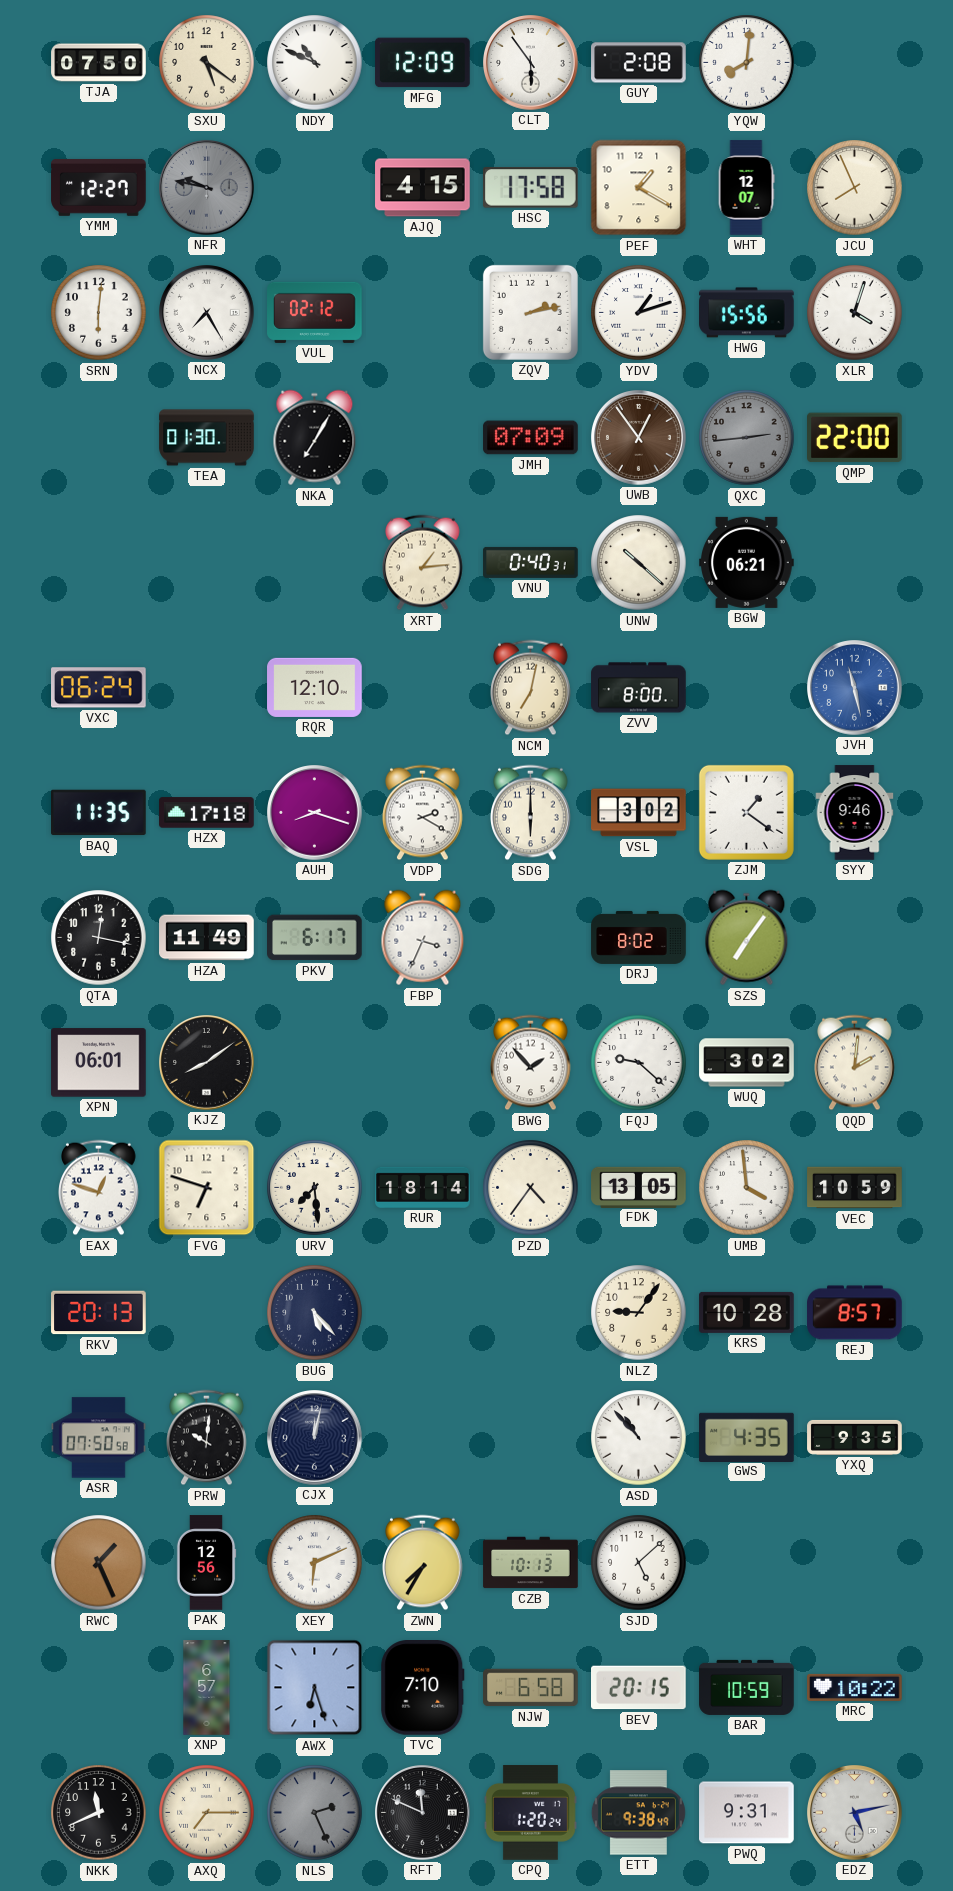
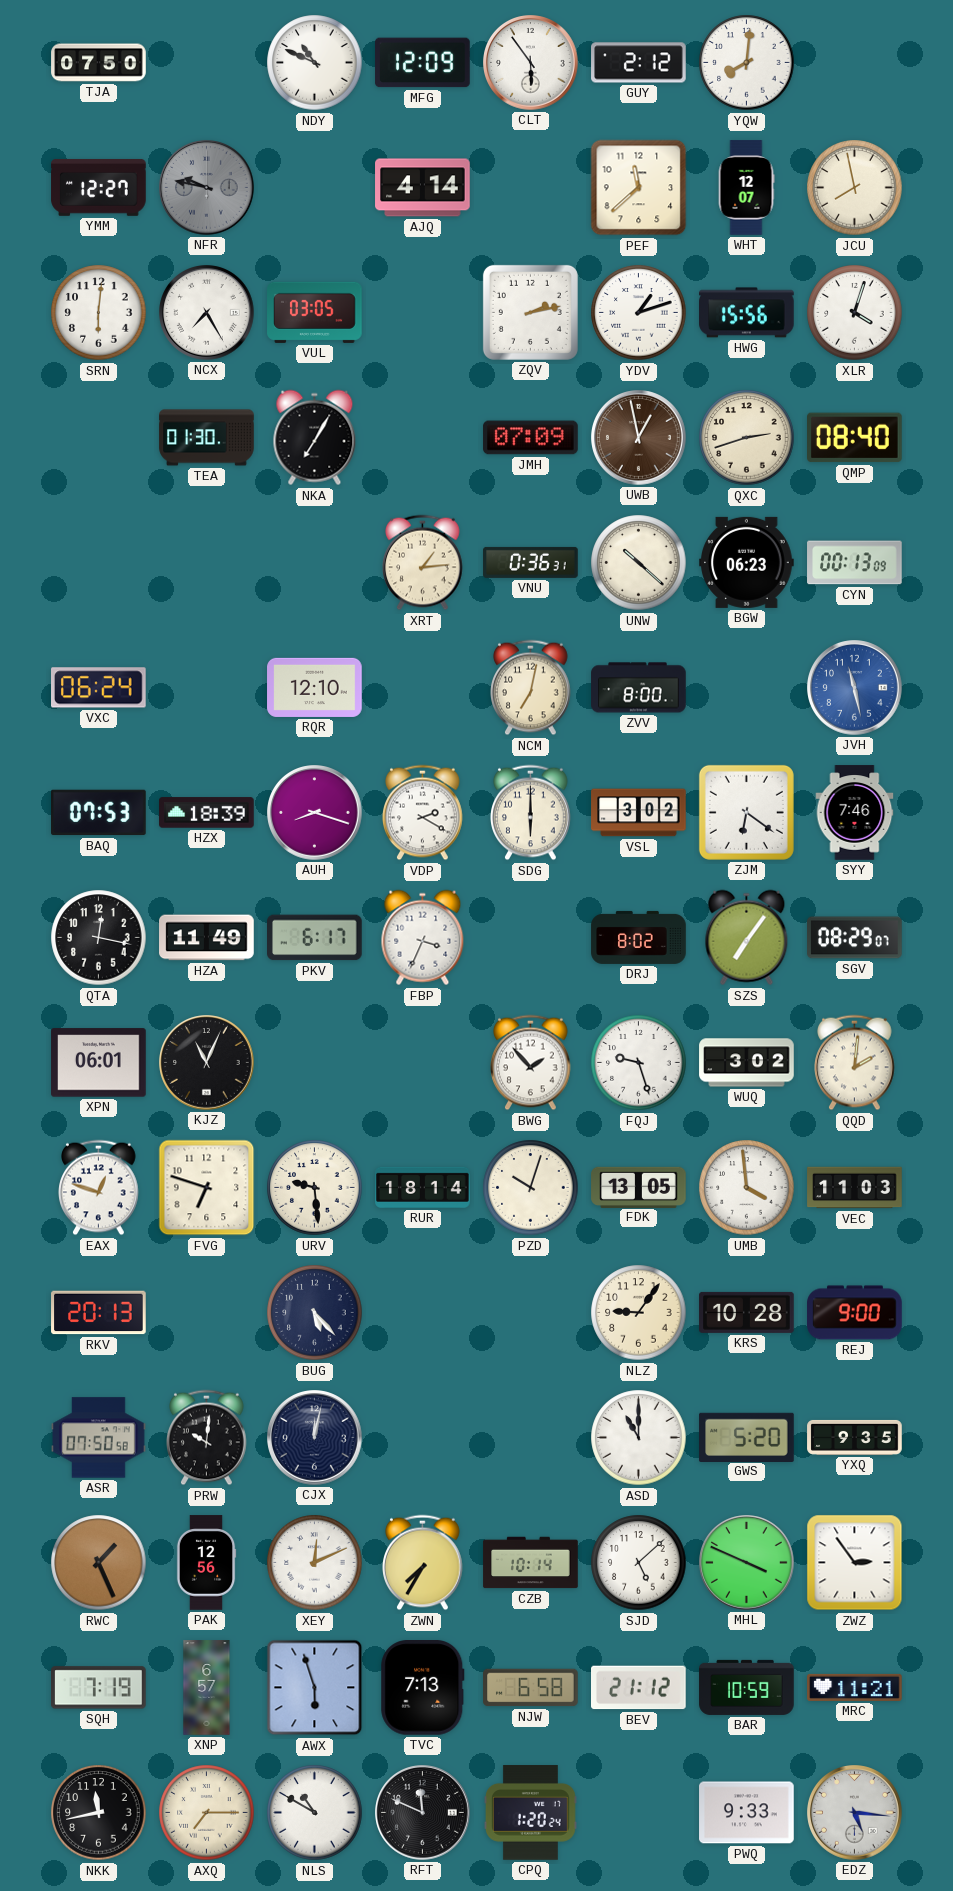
SXU: 5:21 -> none (207, 63)
GUY: 2:08 -> 2:12 (639, 63)
AJQ: 4:15 -> 4:14 (423, 188)
HSC: 17:58 -> none (530, 188)
PEF: 1:20 -> 11:38 (639, 188)
JCU: 7:56 -> 7:58 (855, 188)
VUL: 02:12 -> 03:05 (315, 312)
UWB: 12:54 -> 12:58 (639, 438)
QXC: 2:44 -> 2:42 (747, 438)
QXC dial: grey -> cream (747, 438)
QMP: 22:00 -> 08:40 (855, 438)
VNU: 0:40 -> 0:36 (531, 562)
BGW: 06:21 -> 06:23 (747, 562)
CYN: none -> 00:13 (855, 563)
BAQ: 11:35 -> 07:53 (99, 813)
HZX: 17:18 -> 18:39 (207, 813)
ZJM: 1:21 -> 6:21 (746, 812)
SYY: 9:46 -> 7:46 (855, 813)
SGV: none -> 08:29 (855, 938)
KJZ: 8:09 -> 11:04 (207, 1063)
FQJ: 9:22 -> 9:27 (639, 1063)
URV: 7:29 -> 9:29 (315, 1188)
PZD: 4:36 -> 10:03 (531, 1188)
VEC: 10:59 -> 11:03 (855, 1188)
REJ: 8:57 -> 9:00 (855, 1313)
ASD: 10:53 -> 11:00 (639, 1438)
GWS: 4:35 -> 5:20 (747, 1437)
XEY: 6:11 -> 12:11 (315, 1563)
CZB: 10:13 -> 10:14 (531, 1563)
MHL: none -> 3:49 (747, 1563)
ZWZ: none -> 2:54 (855, 1563)
SQH: none -> 7:19 (99, 1688)
AWX: 6:27 -> 5:57 (315, 1688)
TVC: 7:10 -> 7:13 (423, 1688)
BEV: 20:15 -> 21:12 (639, 1688)
MRC: 10:22 -> 11:21 (855, 1687)
NKK: 11:41 -> 11:43 (99, 1813)
NLS: 2:26 -> 10:50 (315, 1813)
NLS dial: grey -> white (315, 1813)
ETT: 9:38 -> none (638, 1813)
PWQ: 9:31 -> 9:33 (747, 1813)
EDZ: 5:13 -> 5:16 (855, 1813)
